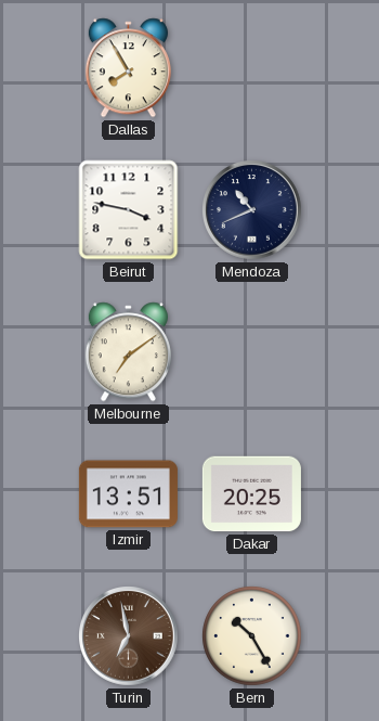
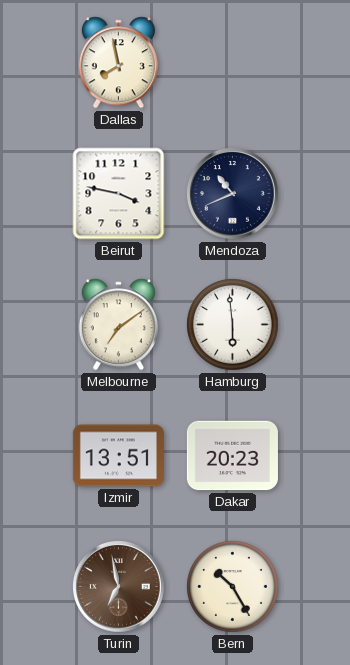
Dallas: 7:55 -> 7:58 (118, 63)
Hamburg: none -> 5:59 (233, 325)
Dakar: 20:25 -> 20:23 (232, 456)
